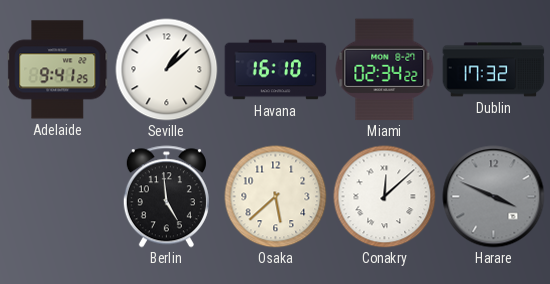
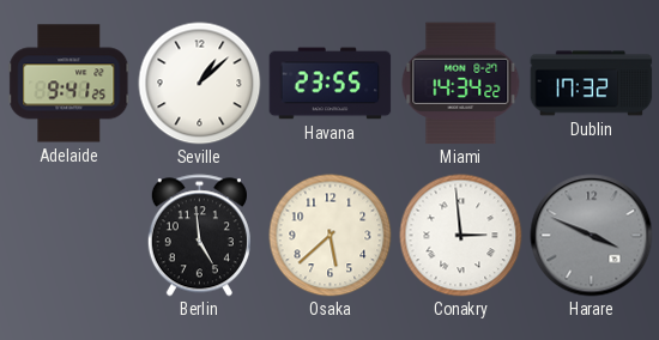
Havana: 16:10 -> 23:55 (331, 84)
Miami: 02:34 -> 14:34 (461, 84)
Conakry: 12:08 -> 2:59 (461, 236)
